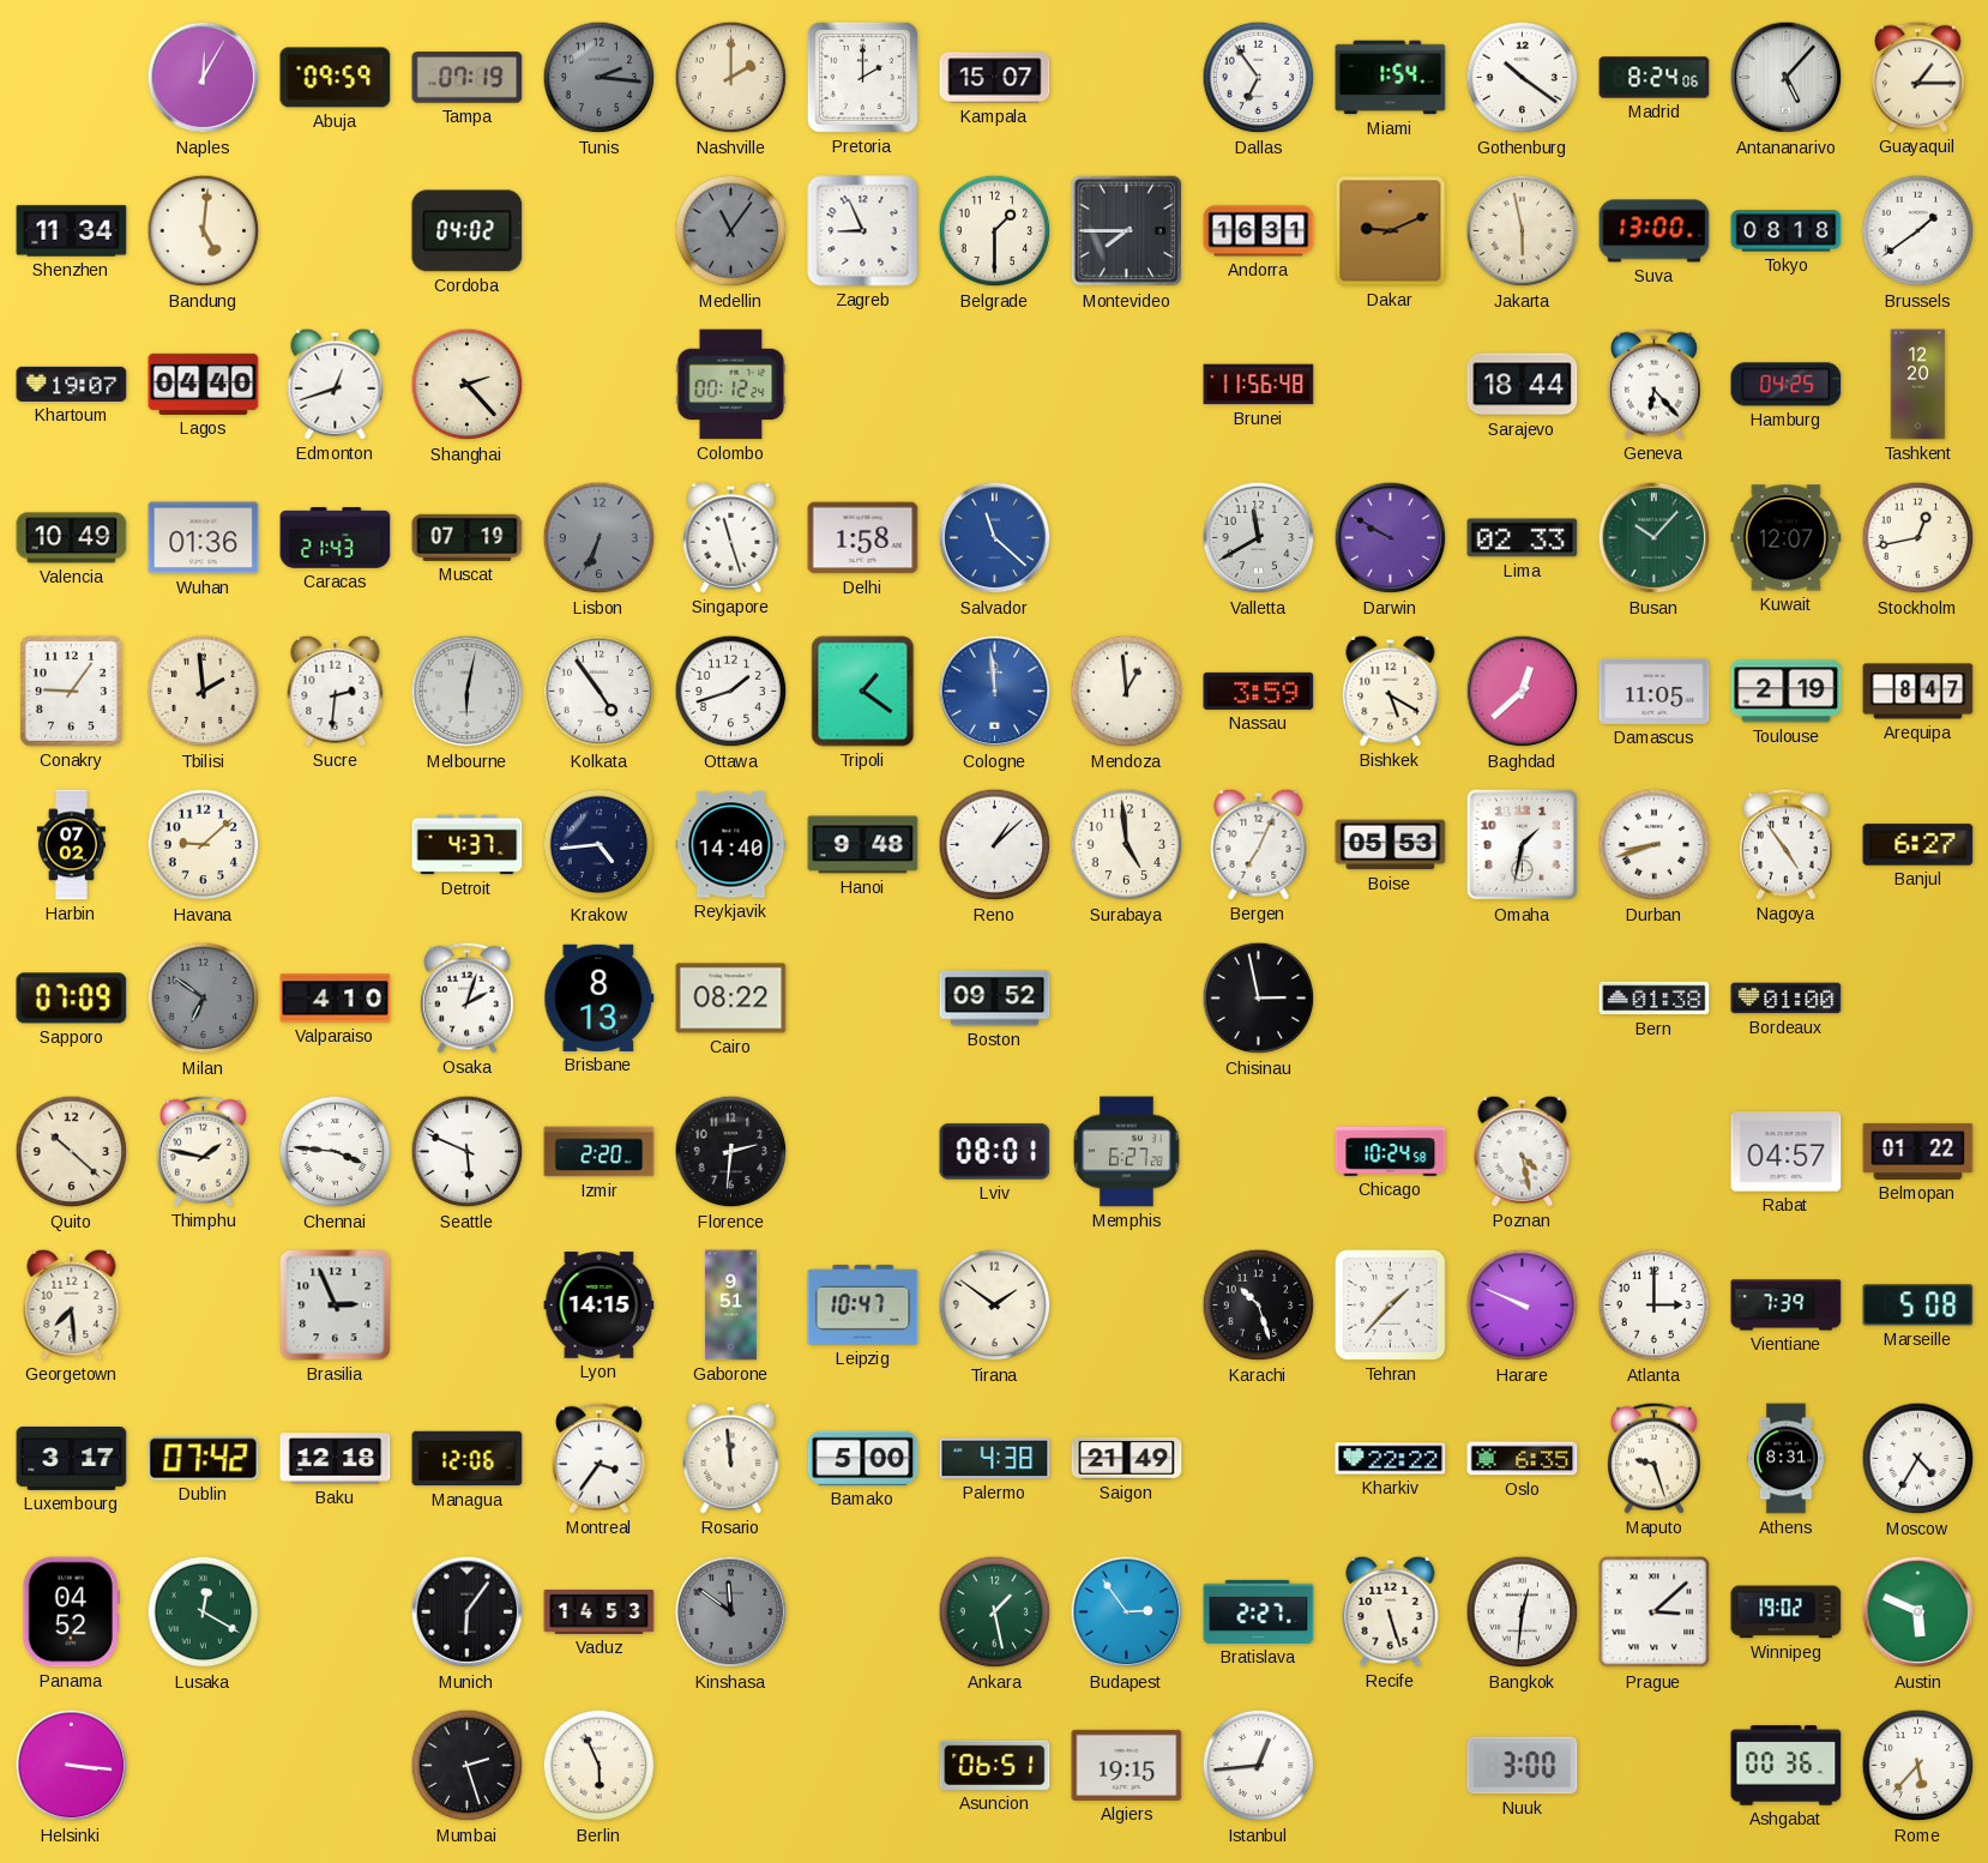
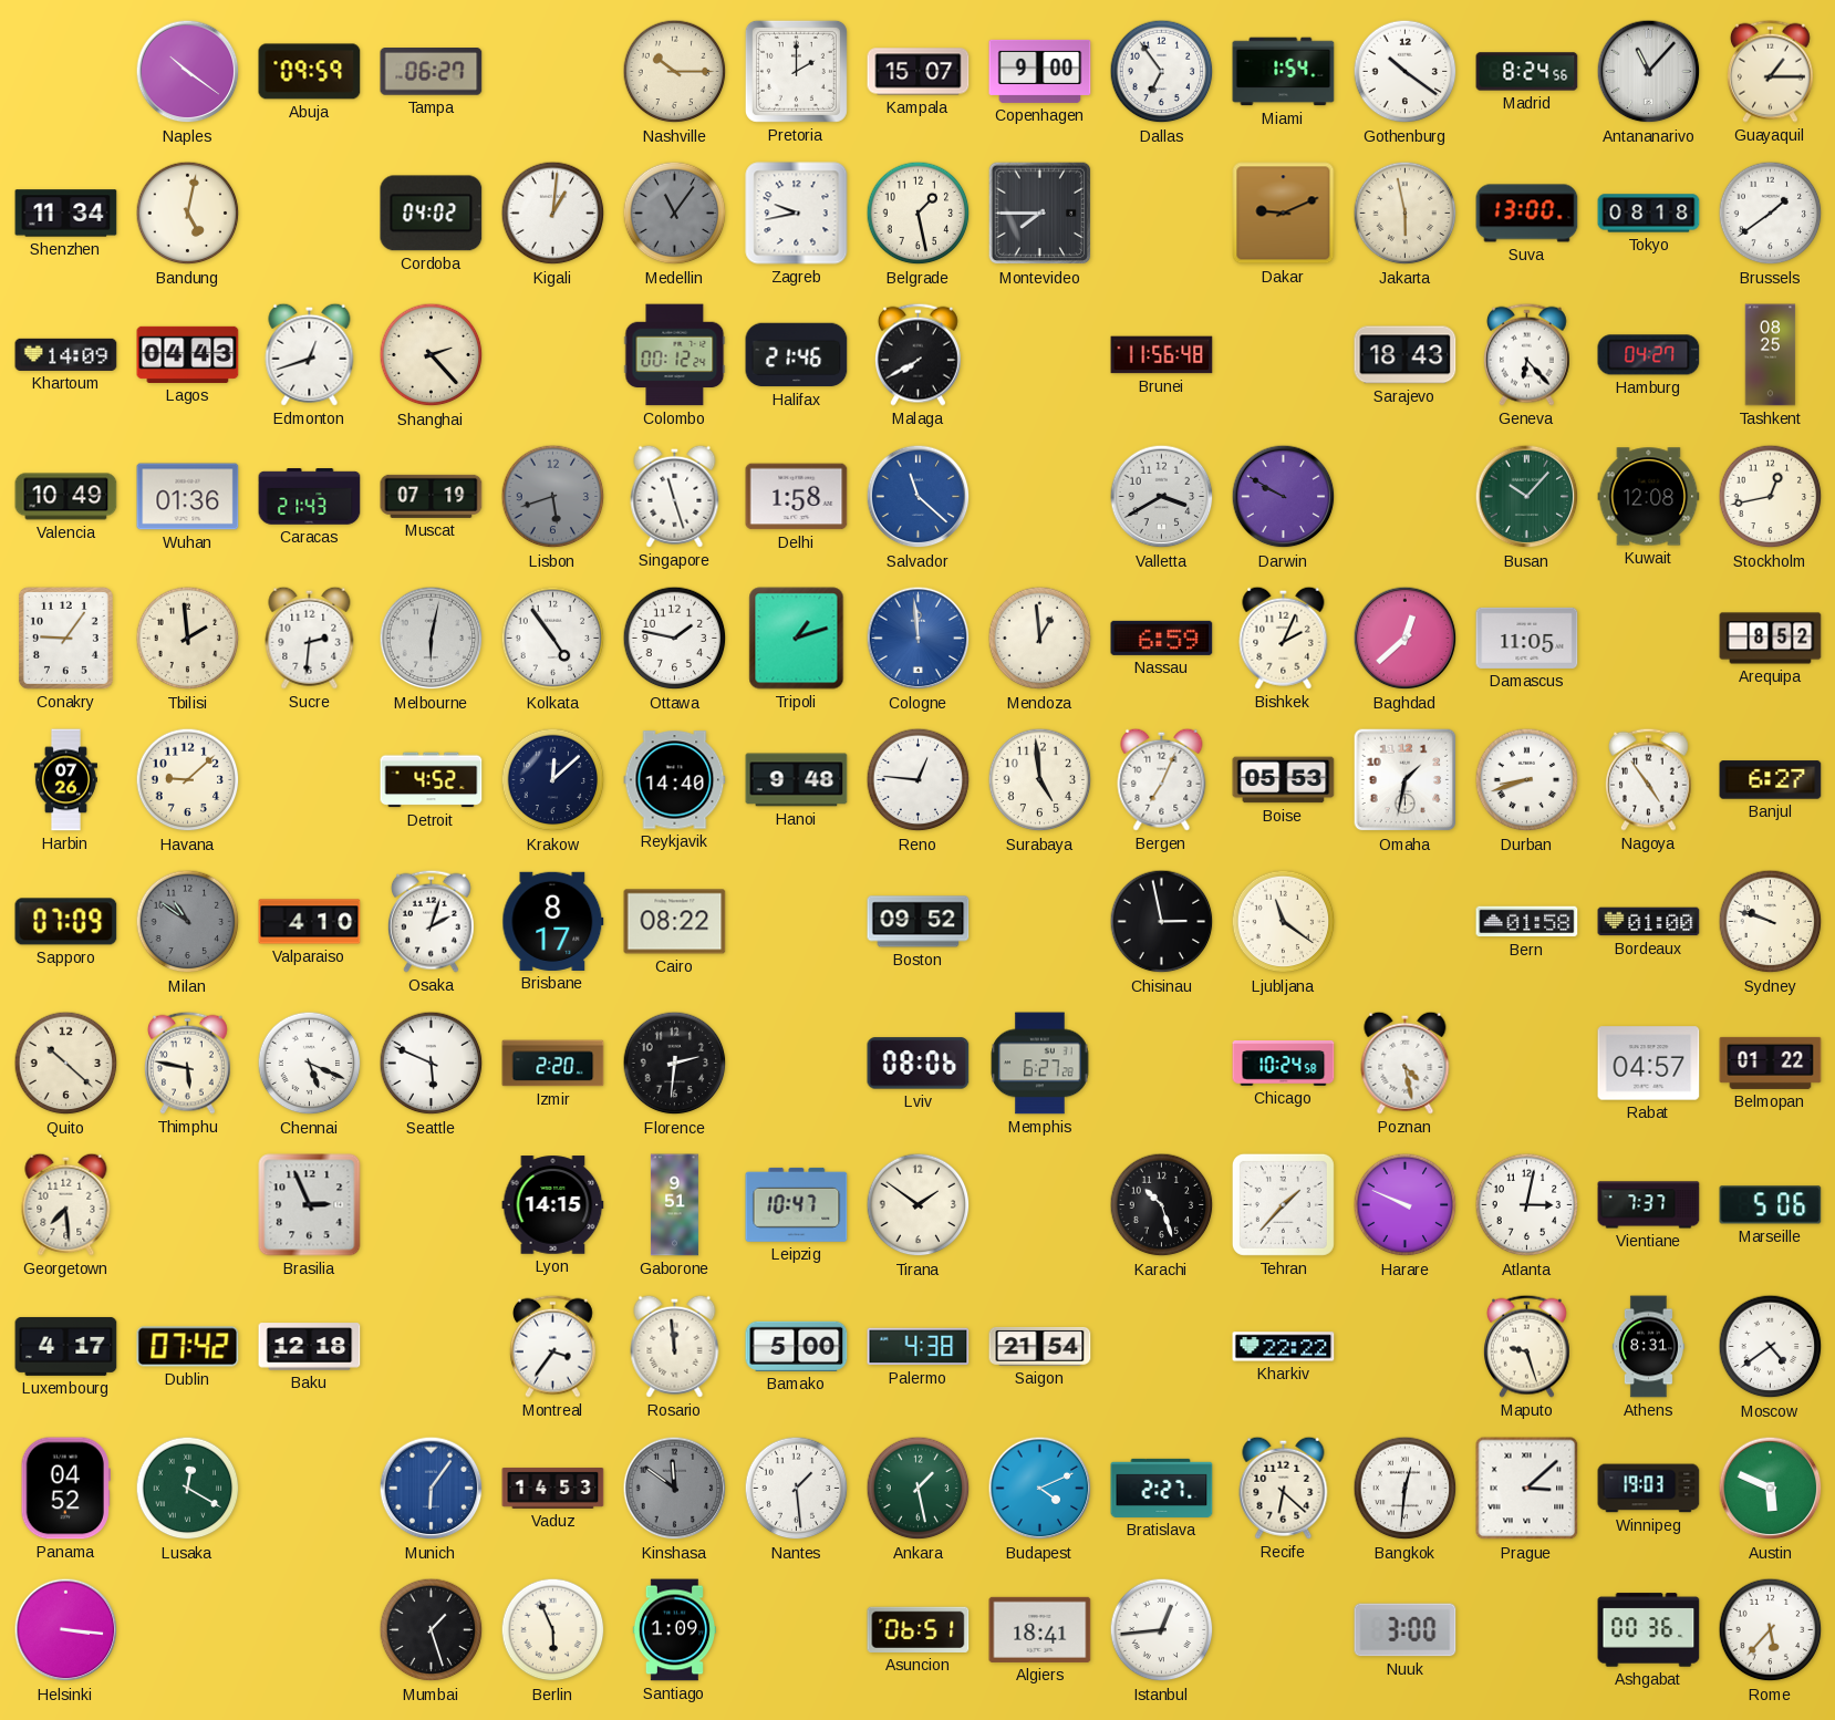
Naples: 12:05 -> 10:21 (188, 72)
Tampa: 07:19 -> 06:27 (432, 72)
Tunis: 2:16 -> none (600, 78)
Nashville: 2:00 -> 10:15 (675, 72)
Copenhagen: none -> 9:00 (1040, 71)
Madrid: 8:24:06 -> 8:24:56 (1527, 72)
Antananarivo: 5:07 -> 11:07 (1649, 72)
Bandung: 5:01 -> 5:02 (188, 214)
Kigali: none -> 1:01 (553, 214)
Zagreb: 8:56 -> 9:43 (797, 214)
Belgrade: 1:30 -> 1:28 (919, 214)
Andorra: 16:31 -> none (1259, 231)
Khartoum: 19:07 -> 14:09 (66, 354)
Lagos: 04:40 -> 04:43 (188, 354)
Halifax: none -> 21:46 (797, 355)
Malaga: none -> 7:40 (917, 354)
Sarajevo: 18:44 -> 18:43 (1406, 355)
Hamburg: 04:25 -> 04:27 (1649, 355)
Tashkent: 12:20 -> 08:25 (1771, 355)
Lisbon: 6:34 -> 5:42 (553, 497)
Valletta: 11:40 -> 3:40 (1162, 497)
Lima: 02:33 -> none (1523, 538)
Kuwait: 12:07 -> 12:08 (1649, 497)
Ottawa: 1:42 -> 1:47 (675, 639)
Tripoli: 1:21 -> 1:12 (797, 639)
Nassau: 3:59 -> 6:59 (1162, 638)
Bishkek: 5:20 -> 2:04 (1284, 638)
Toulouse: 2:19 -> none (1787, 692)
Arequipa: 8:47 -> 8:52 (1771, 639)
Harbin: 07:02 -> 07:26 (65, 780)
Detroit: 4:37 -> 4:52 (432, 780)
Krakow: 4:44 -> 12:08 (553, 780)
Reno: 1:08 -> 12:46 (919, 780)
Milan: 6:51 -> 10:51 (188, 922)
Brisbane: 8:13 -> 8:17 (553, 921)
Ljubljana: none -> 11:21 (1284, 922)
Bern: 01:38 -> 01:58 (1527, 922)
Sydney: none -> 9:48 (1771, 922)
Thimphu: 1:47 -> 5:47 (187, 1063)
Chennai: 3:46 -> 5:19 (310, 1064)
Lviv: 08:01 -> 08:06 (919, 1064)
Atlanta: 3:00 -> 3:02 (1527, 1205)
Vientiane: 7:39 -> 7:37 (1649, 1205)
Marseille: 5:08 -> 5:06 (1771, 1205)
Luxembourg: 3:17 -> 4:17 (66, 1346)
Managua: 12:06 -> none (468, 1459)
Saigon: 21:49 -> 21:54 (1040, 1346)
Oslo: 6:35 -> none (1523, 1459)
Moscow: 4:35 -> 4:39 (1771, 1347)
Munich dial: black -> blue (432, 1489)
Nantes: none -> 1:29 (797, 1489)
Budapest: 2:54 -> 4:11 (1040, 1489)
Recife: 5:27 -> 6:22 (1284, 1488)
Winnipeg: 19:02 -> 19:03 (1649, 1489)
Mumbai: 2:27 -> 1:27 (432, 1630)
Santiago: none -> 1:09 (675, 1630)
Algiers: 19:15 -> 18:41 (1040, 1629)
